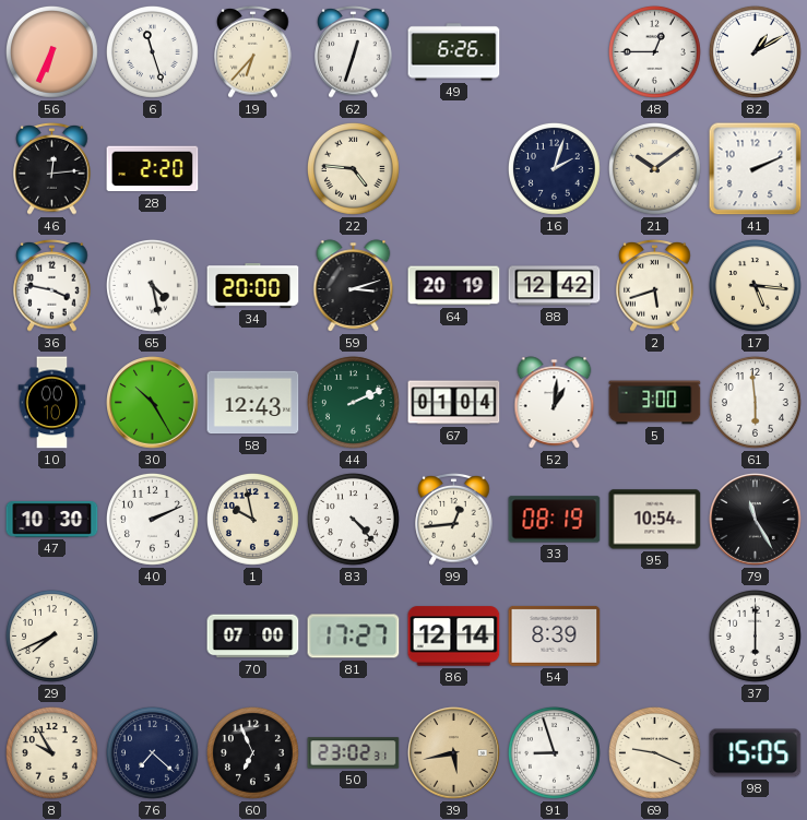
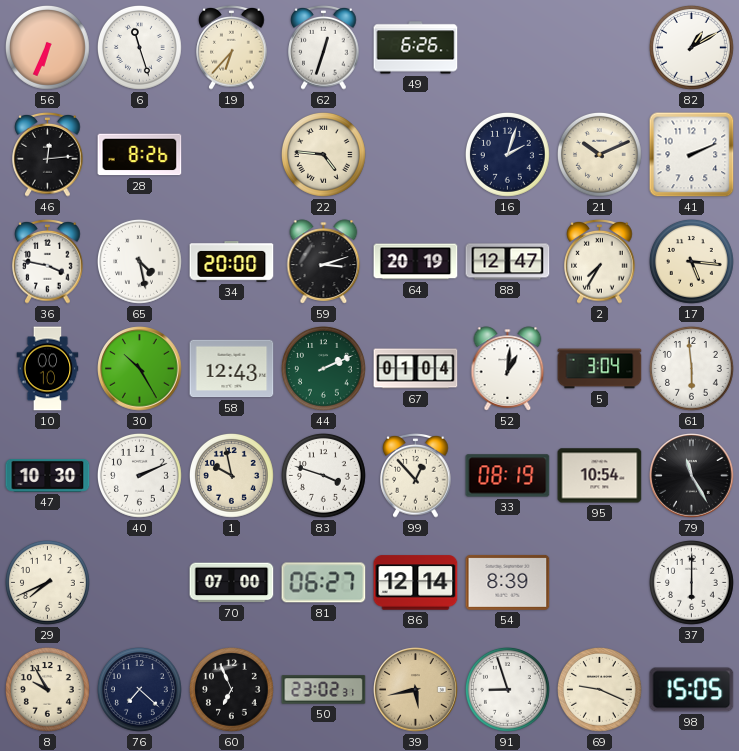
48: 12:45 -> none (655, 52)
28: 2:20 -> 8:26 (140, 155)
21: 10:09 -> 10:11 (600, 155)
88: 12:42 -> 12:47 (508, 262)
2: 5:42 -> 7:35 (600, 262)
5: 3:00 -> 3:04 (600, 369)
83: 4:23 -> 3:48 (324, 476)
99: 12:44 -> 12:53 (416, 476)
81: 17:27 -> 06:27 (324, 583)
